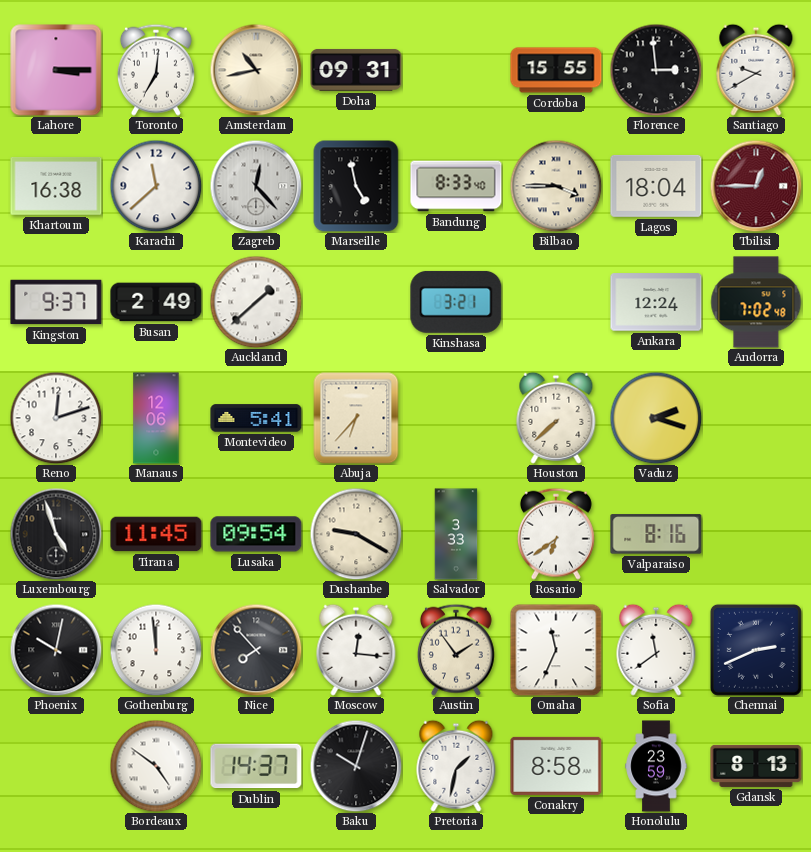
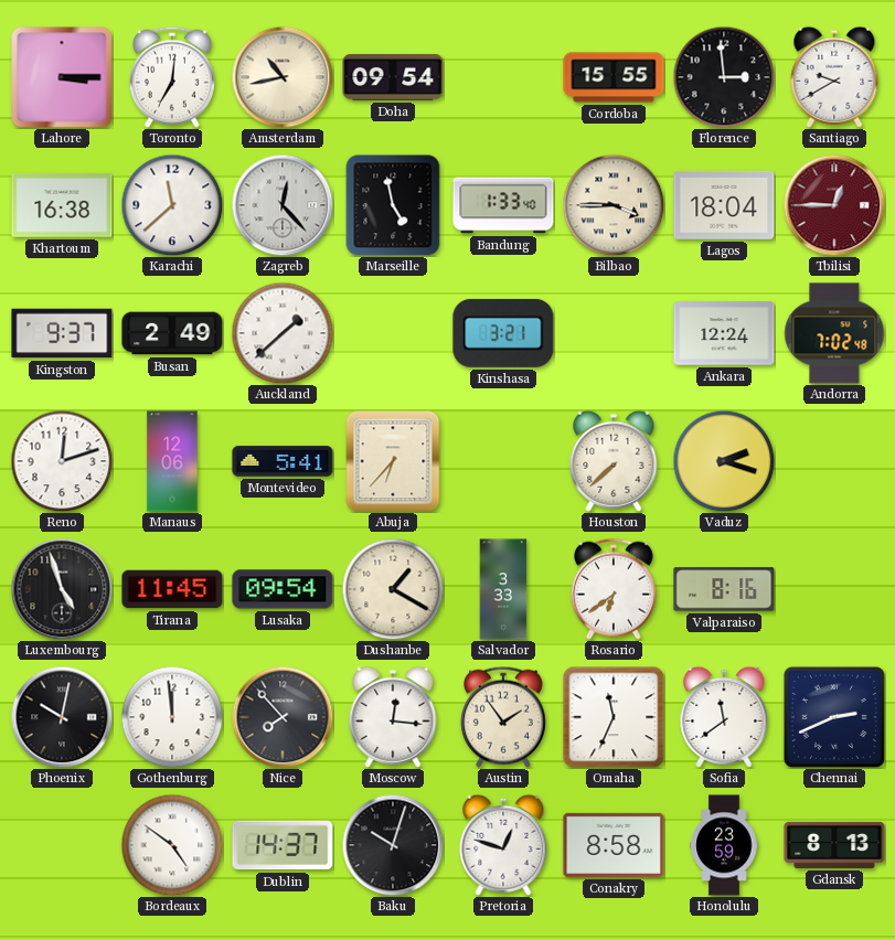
Doha: 09:31 -> 09:54 (393, 77)
Bandung: 8:33 -> 1:33 (503, 205)
Dushanbe: 9:20 -> 1:20 (393, 589)
Pretoria: 1:32 -> 12:48 (503, 845)
